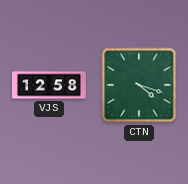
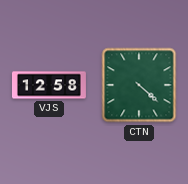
CTN: 4:18 -> 4:22 (139, 85)
